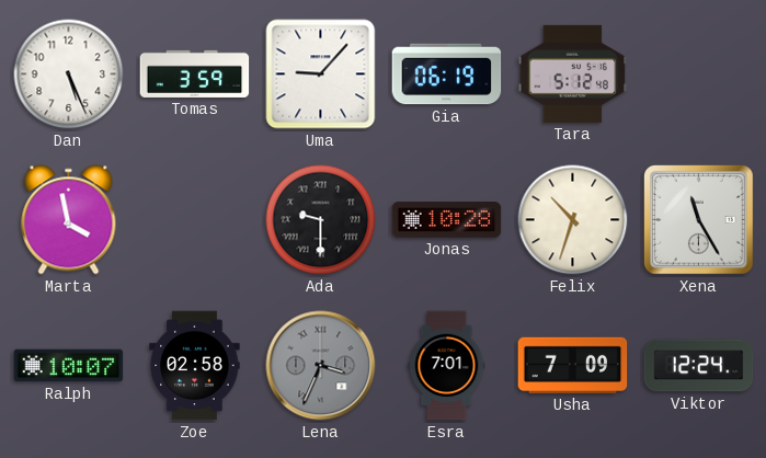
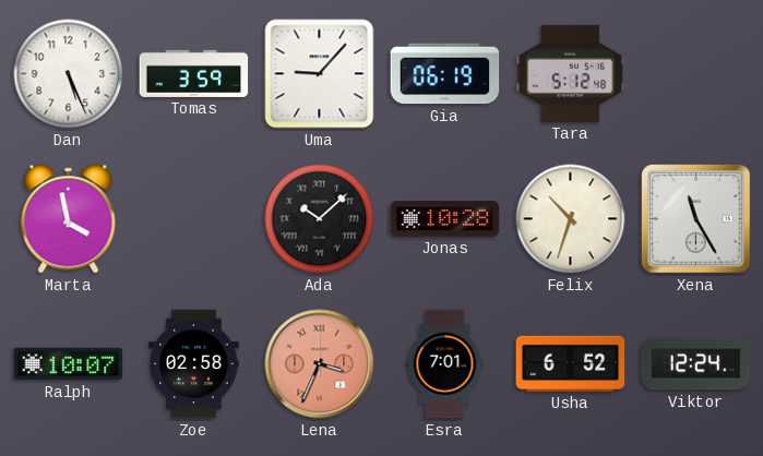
Ada: 9:30 -> 10:08 (320, 219)
Lena dial: grey -> salmon (320, 364)
Usha: 7:09 -> 6:52 (571, 363)
